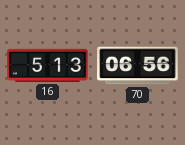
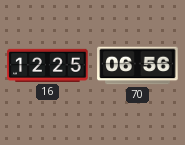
16: 5:13 -> 12:25 (48, 65)
